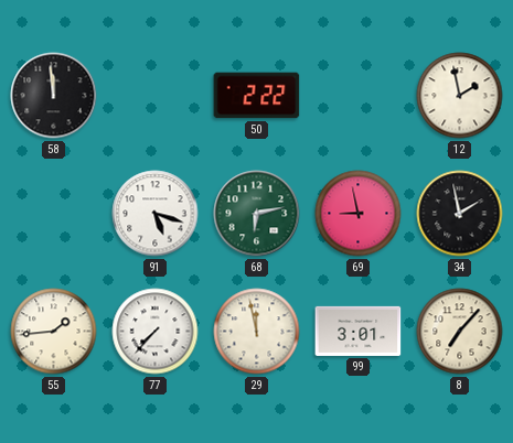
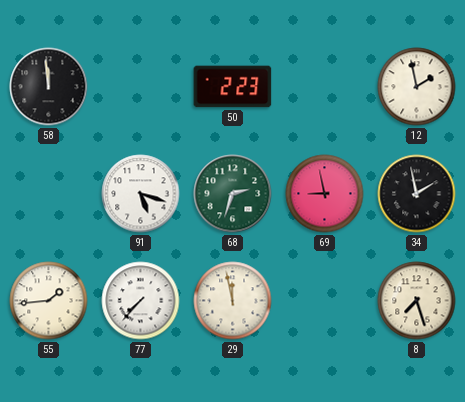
50: 2:22 -> 2:23 (233, 87)
68: 6:13 -> 2:33 (233, 194)
99: 3:01 -> none (359, 331)
8: 7:07 -> 7:27 (417, 301)
